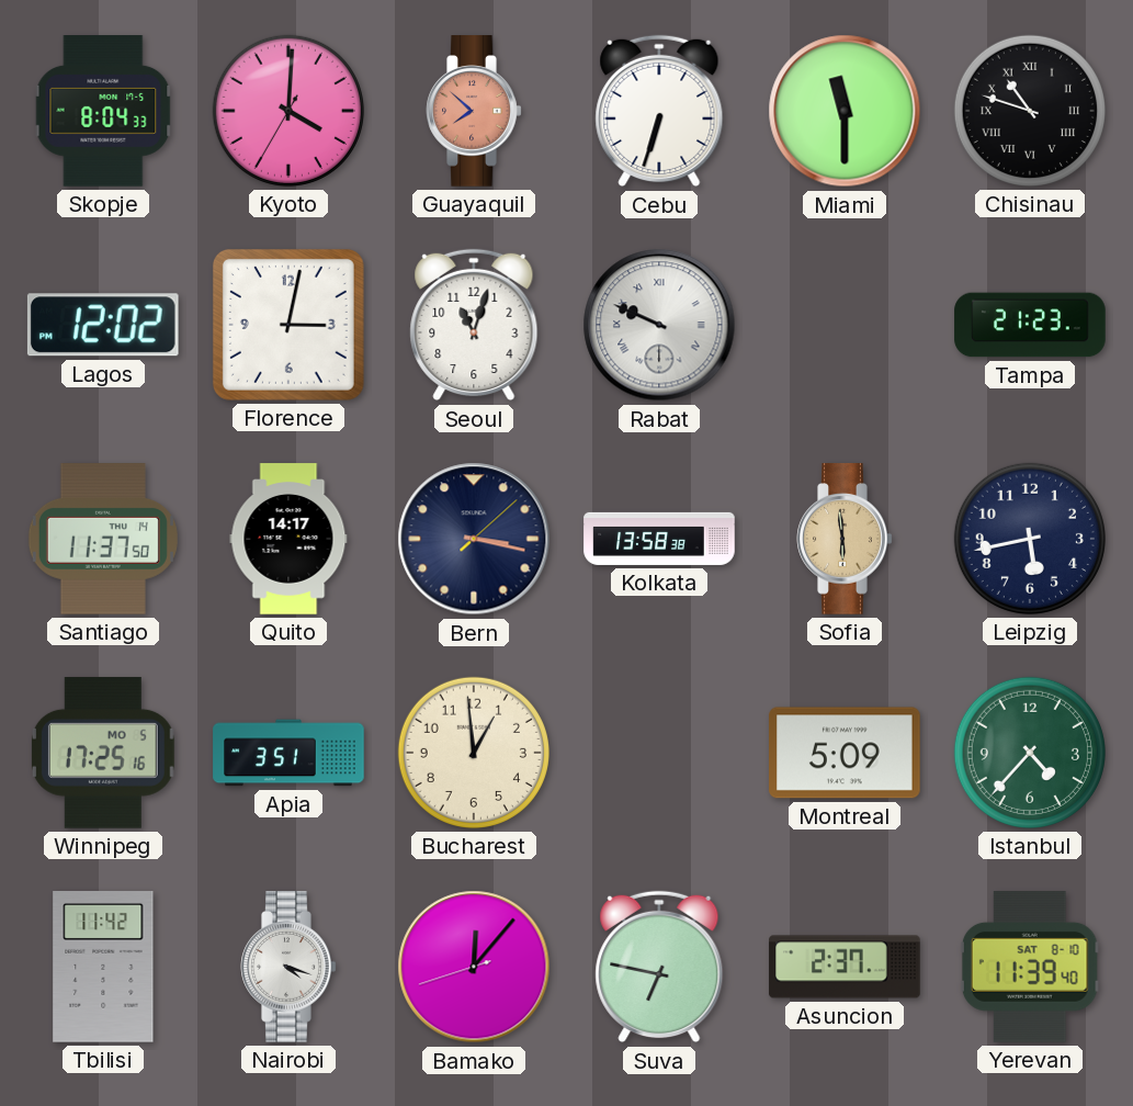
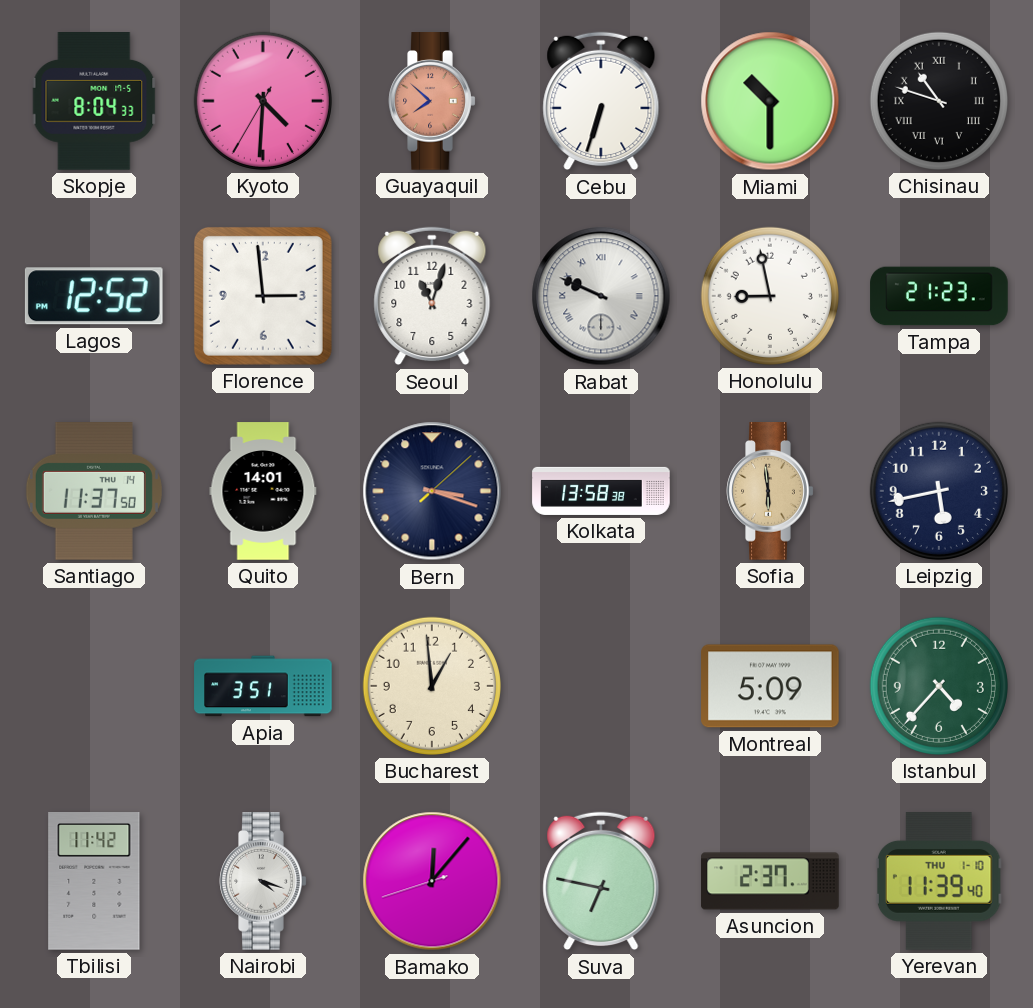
Kyoto: 4:00 -> 4:30 (263, 101)
Miami: 11:30 -> 10:30 (770, 101)
Lagos: 12:02 -> 12:52 (94, 296)
Florence: 3:02 -> 2:59 (263, 296)
Honolulu: none -> 8:58 (770, 296)
Quito: 14:17 -> 14:01 (263, 491)
Bern: 3:17 -> 3:18 (432, 491)
Winnipeg: 17:25 -> none (103, 753)
Yerevan date: SAT 8-10 -> THU 1-10 (939, 881)
